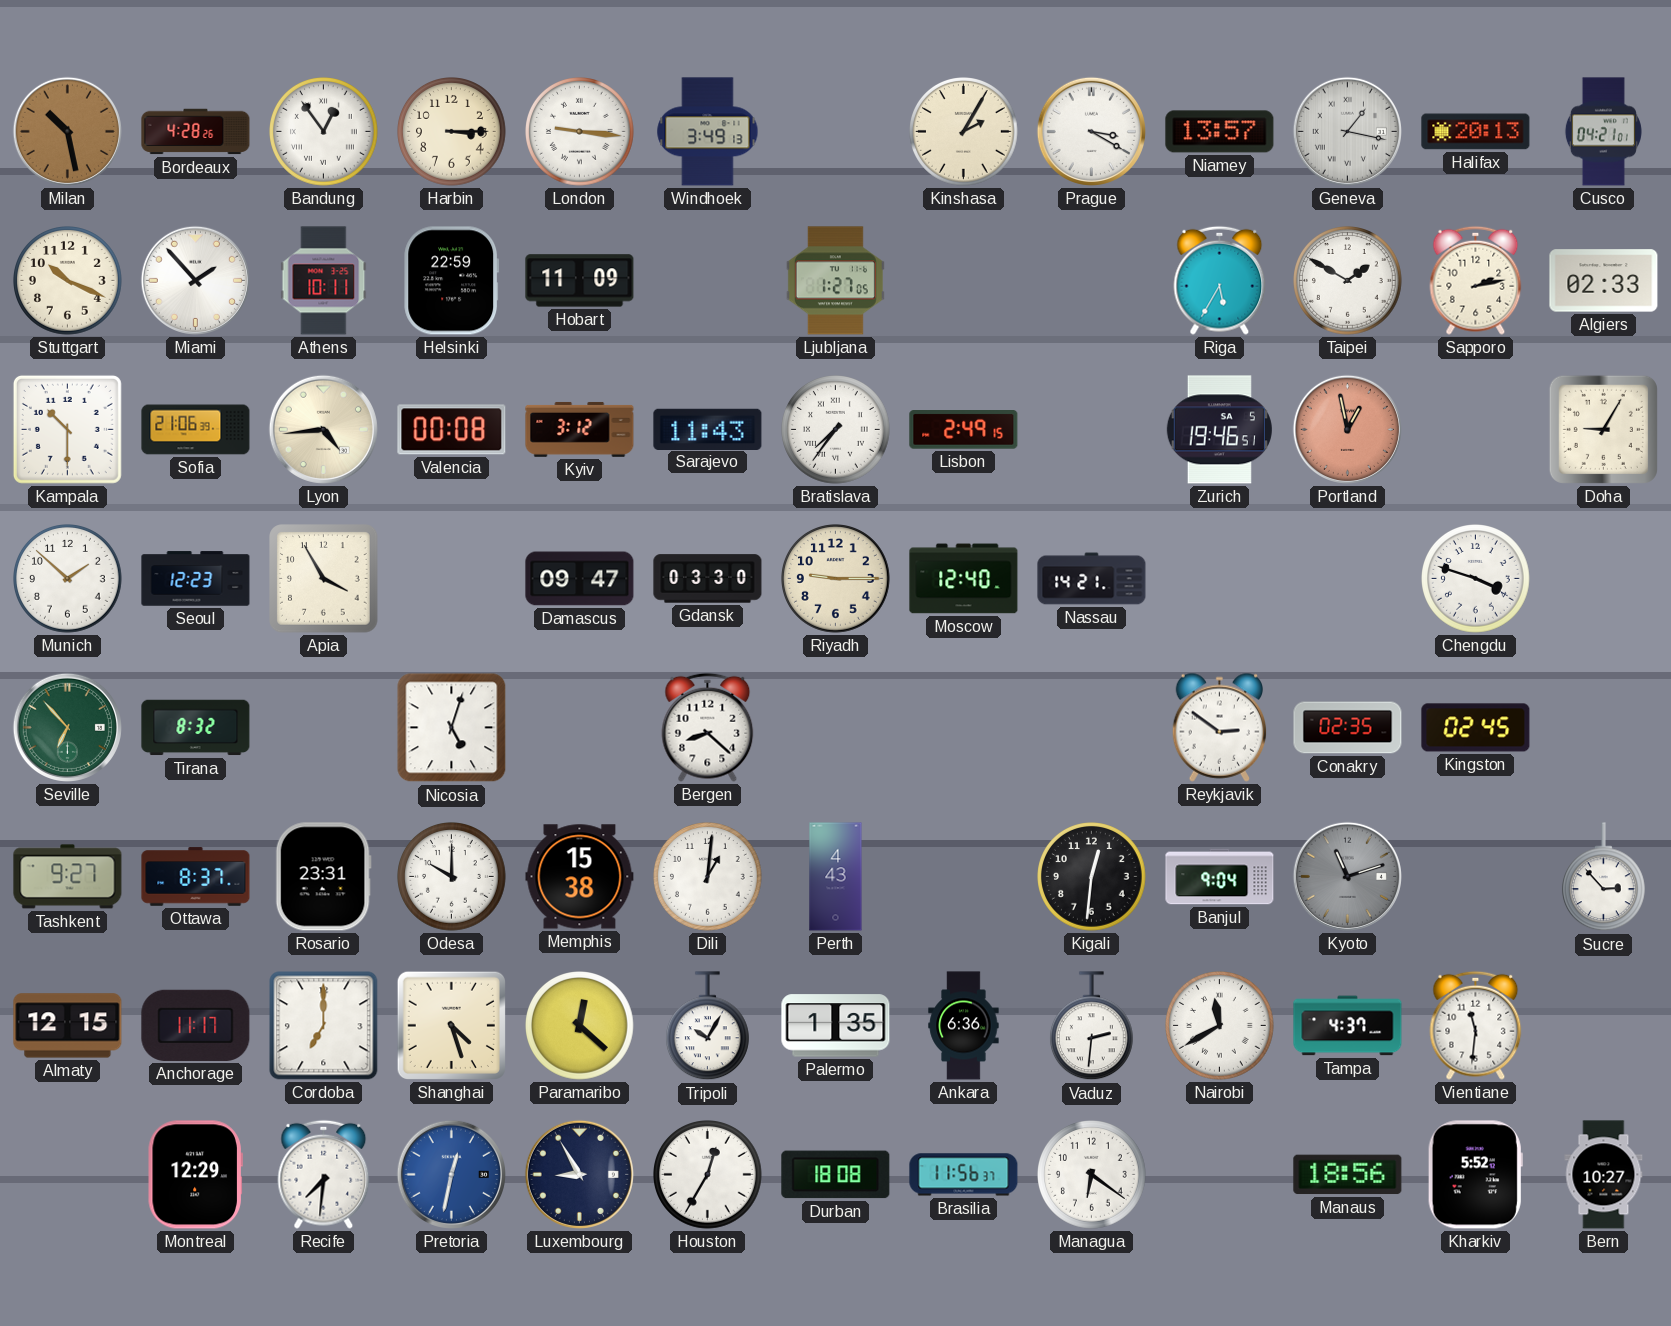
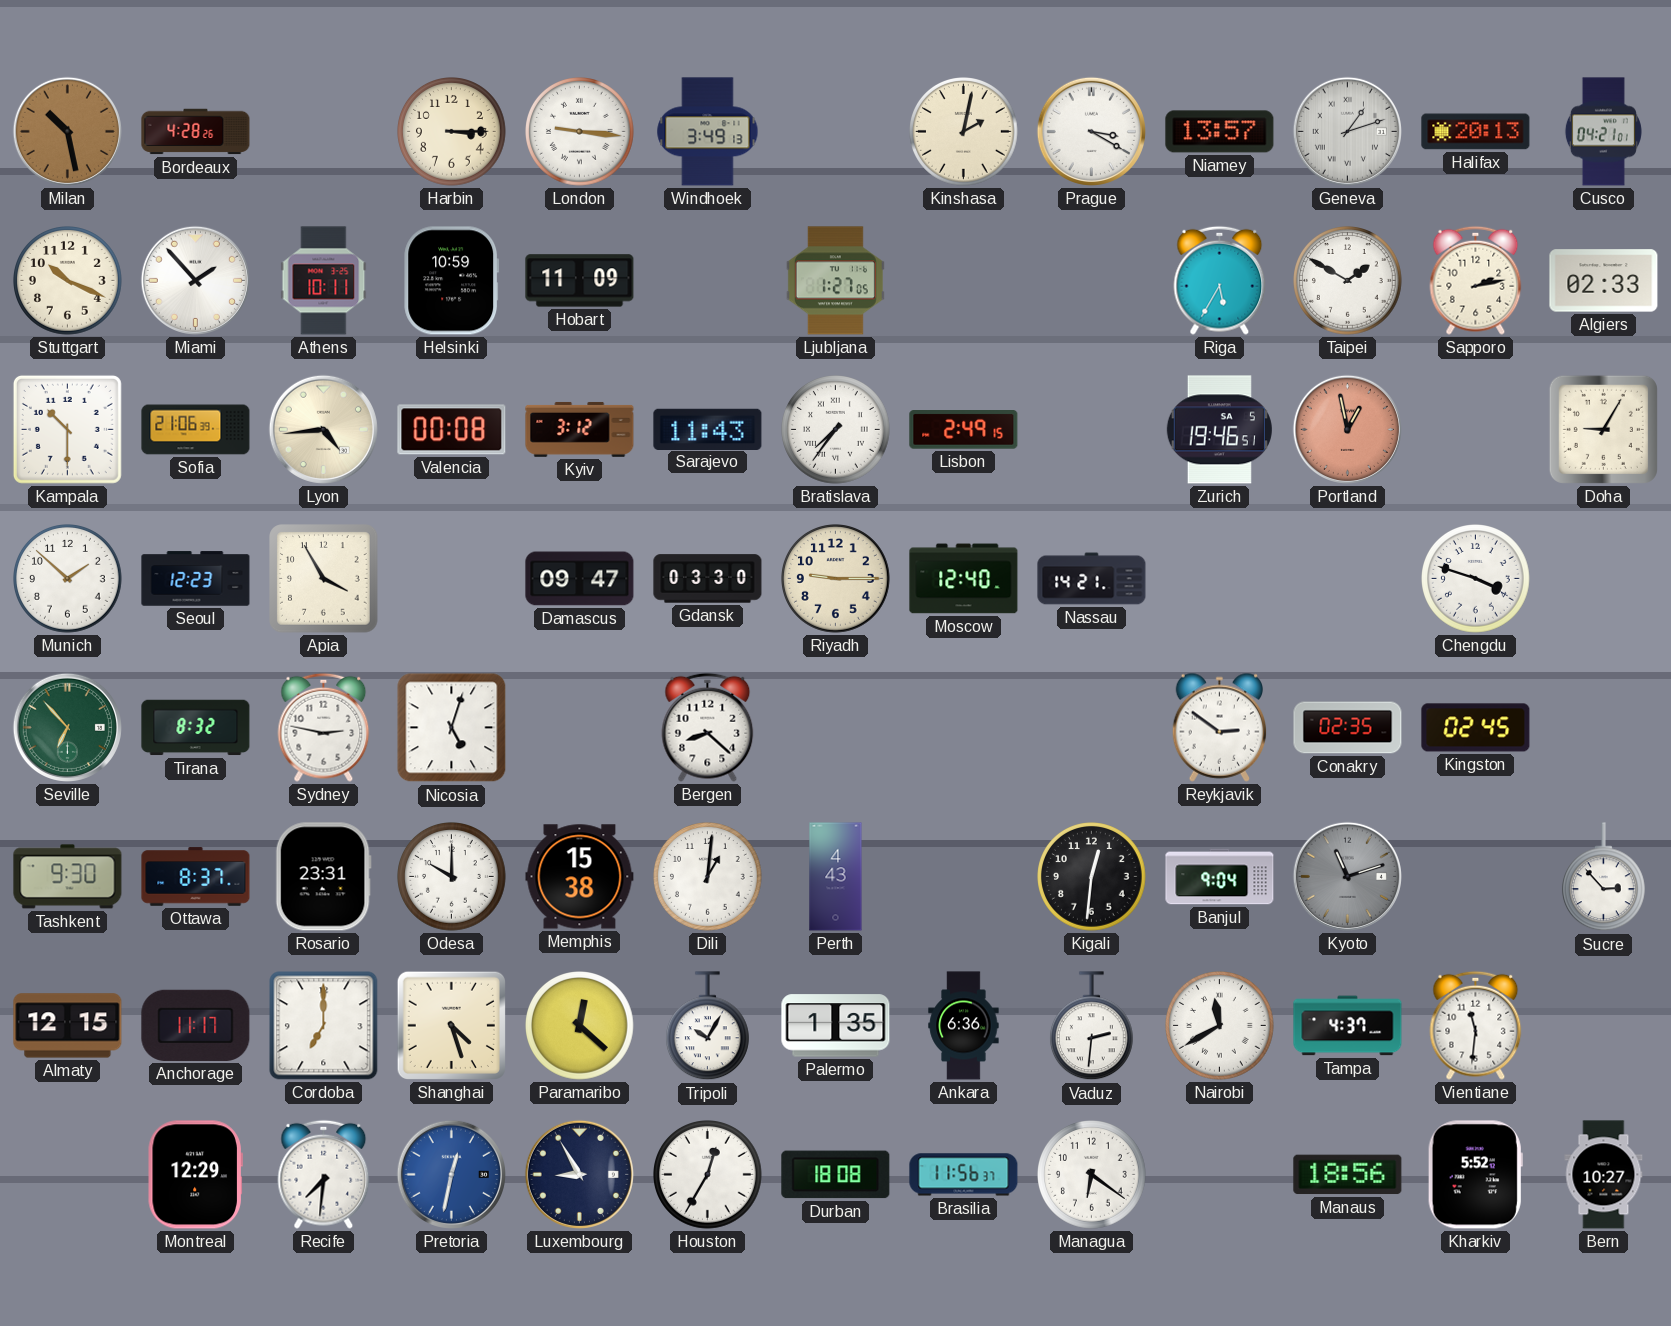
Bandung: 12:54 -> none (324, 132)
Kinshasa: 2:05 -> 2:02 (964, 132)
Geneva: 1:17 -> 1:12 (1347, 131)
Helsinki: 22:59 -> 10:59 (452, 281)
Sydney: none -> 2:47 (324, 727)
Tashkent: 9:27 -> 9:30 (68, 877)
